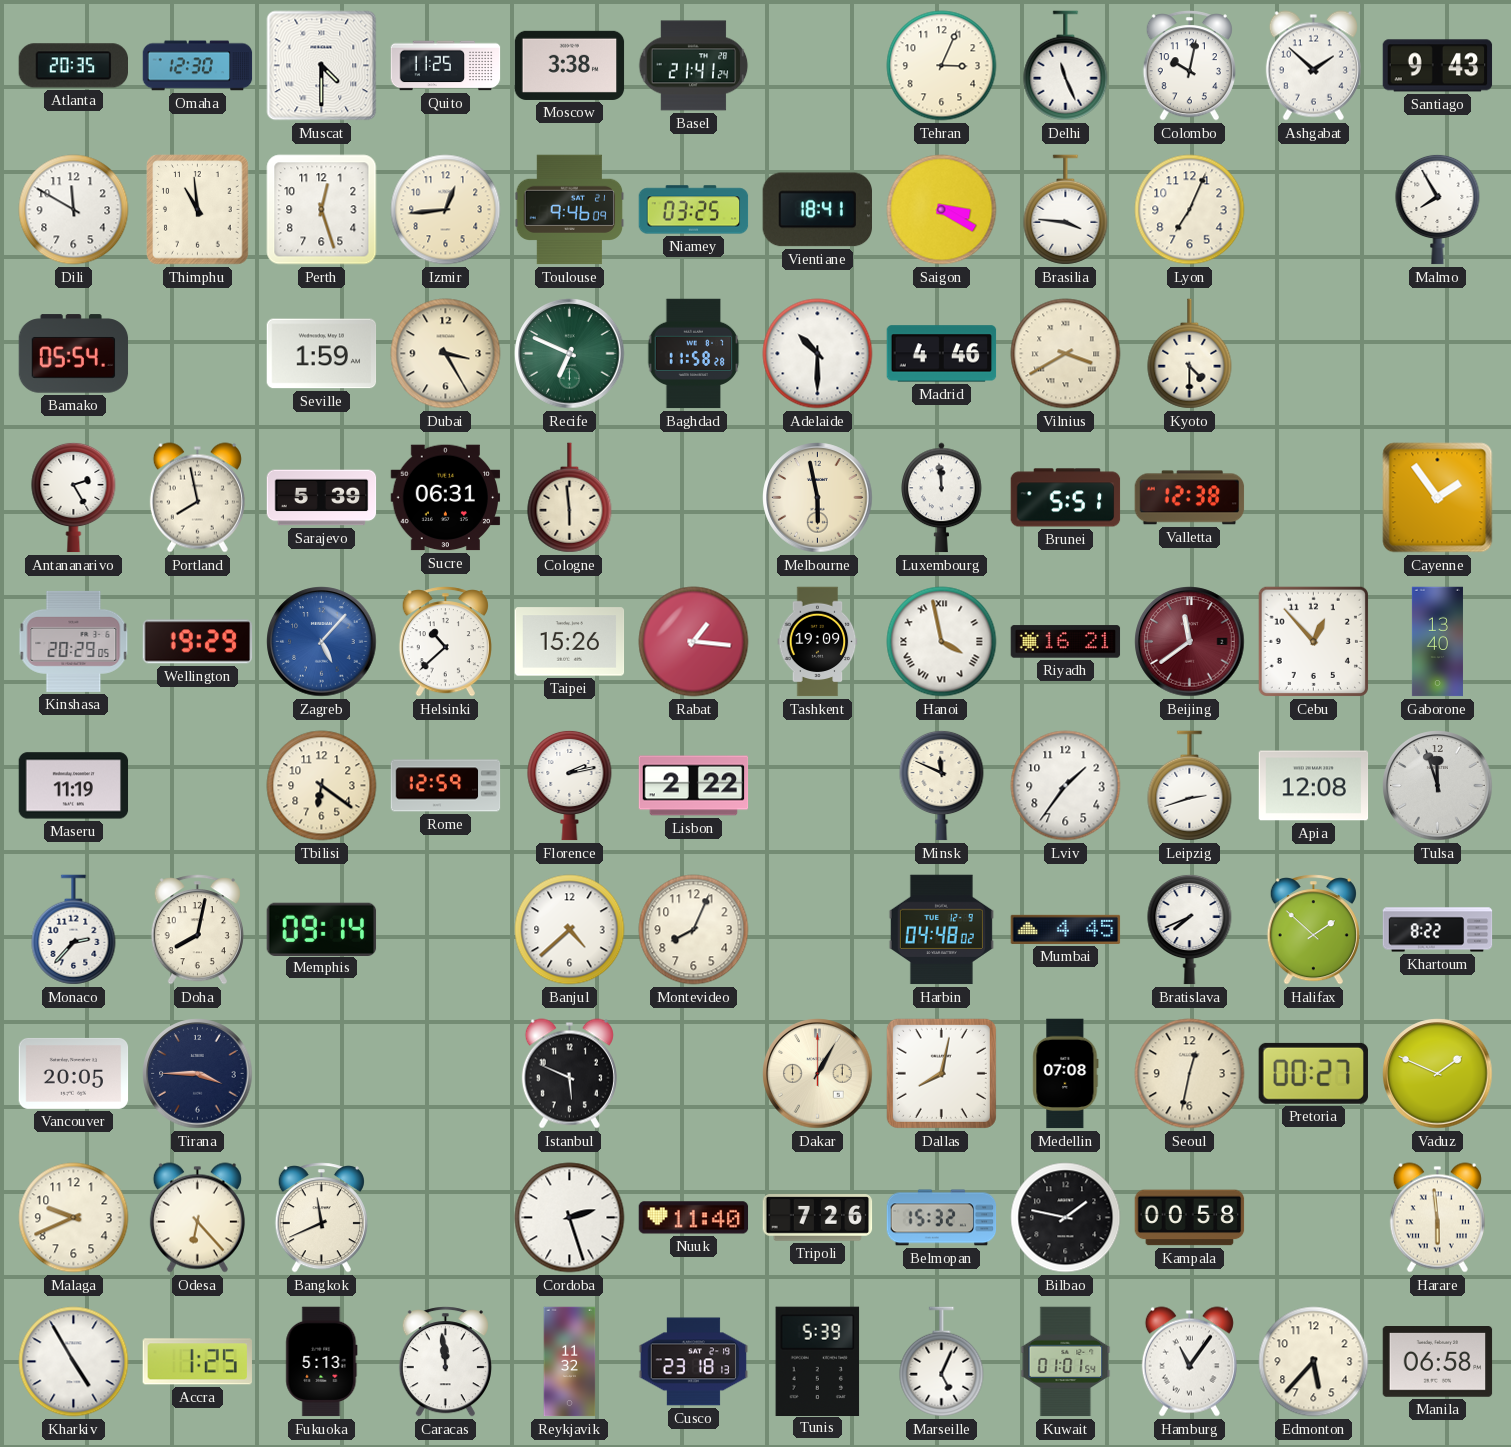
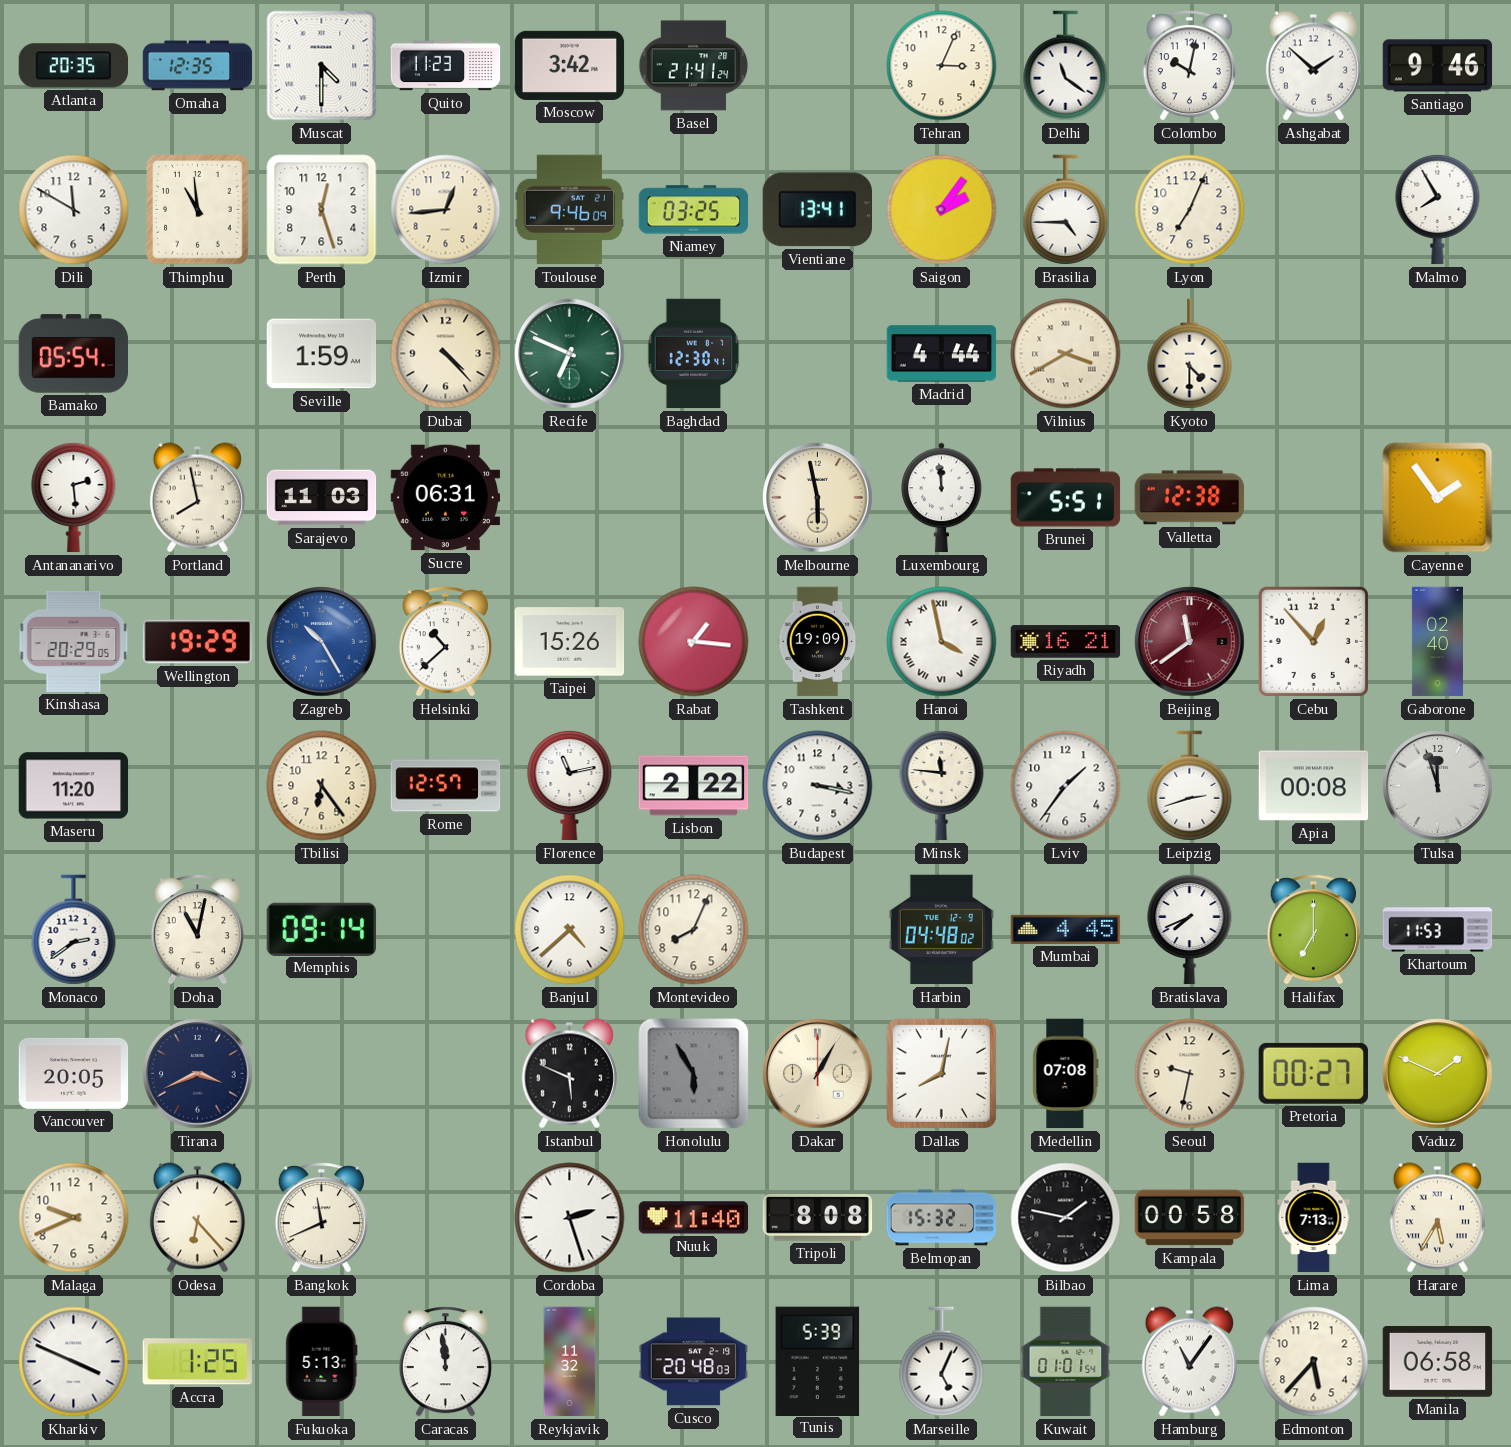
Omaha: 12:30 -> 12:35 (198, 66)
Quito: 11:25 -> 11:23 (446, 66)
Moscow: 3:38 -> 3:42 (570, 65)
Delhi: 11:26 -> 11:21 (1066, 66)
Santiago: 9:43 -> 9:46 (1438, 66)
Vientiane: 18:41 -> 13:41 (817, 210)
Saigon: 3:20 -> 2:06 (942, 210)
Brasilia: 3:46 -> 4:45 (1066, 210)
Dubai: 3:25 -> 4:23 (446, 354)
Baghdad: 11:58 -> 12:30 (694, 354)
Adelaide: 10:30 -> none (818, 354)
Madrid: 4:46 -> 4:44 (942, 354)
Antananarivo: 2:25 -> 2:29 (74, 497)
Sarajevo: 5:39 -> 11:03 (322, 498)
Cologne: 5:59 -> none (570, 498)
Zagreb: 5:07 -> 10:25 (322, 642)
Gaborone: 13:40 -> 02:40 (1437, 642)
Maseru: 11:19 -> 11:20 (74, 786)
Tbilisi: 6:21 -> 6:24 (322, 786)
Rome: 12:59 -> 12:57 (446, 786)
Florence: 2:13 -> 11:13 (570, 785)
Budapest: none -> 3:17 (818, 786)
Minsk: 11:49 -> 11:46 (942, 785)
Apia: 12:08 -> 00:08 (1314, 786)
Monaco: 2:37 -> 2:39 (74, 930)
Doha: 8:02 -> 11:02 (197, 930)
Halifax: 1:52 -> 7:00 (1313, 930)
Khartoum: 8:22 -> 11:53 (1438, 930)
Tirana: 3:45 -> 3:41 (198, 1074)
Honolulu: none -> 5:55 (694, 1074)
Seoul: 12:32 -> 9:32 (1190, 1074)
Tripoli: 7:26 -> 8:08 (818, 1218)
Lima: none -> 7:13 (1314, 1218)
Harare: 5:59 -> 5:35 (1437, 1218)
Kharkiv: 4:55 -> 3:49 (74, 1362)
Cusco: 23:18 -> 20:48 (694, 1362)
